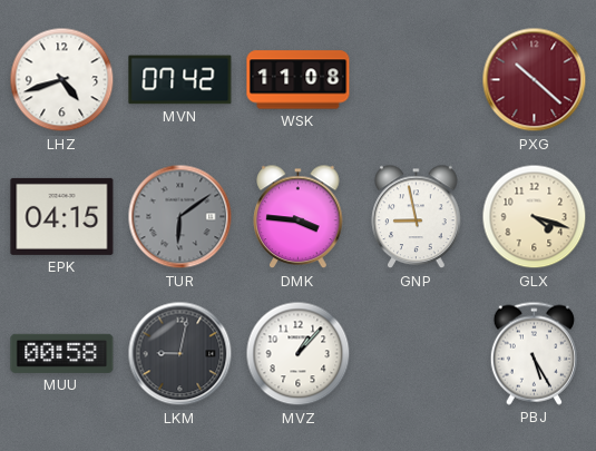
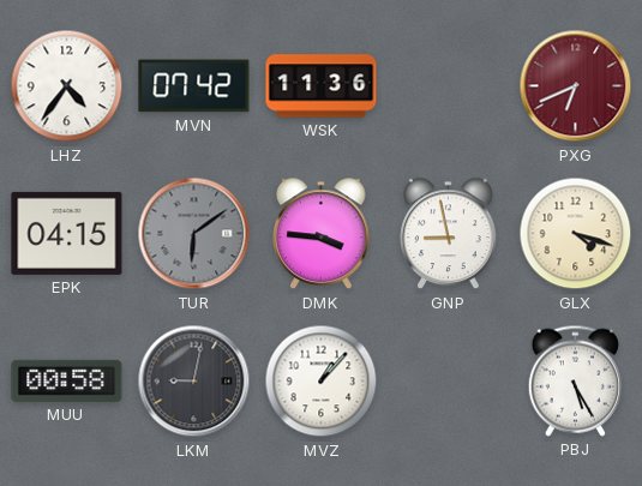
LHZ: 4:42 -> 4:36 (67, 86)
WSK: 11:08 -> 11:36 (322, 86)
PXG: 10:22 -> 6:41 (576, 86)
